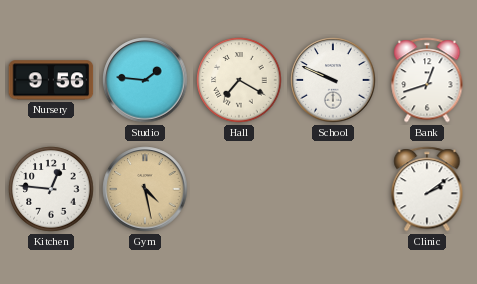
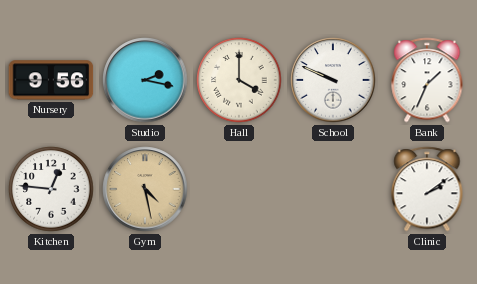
Studio: 1:46 -> 2:17 (145, 80)
Hall: 7:20 -> 4:00 (239, 80)
Bank: 12:42 -> 1:34 (427, 80)
